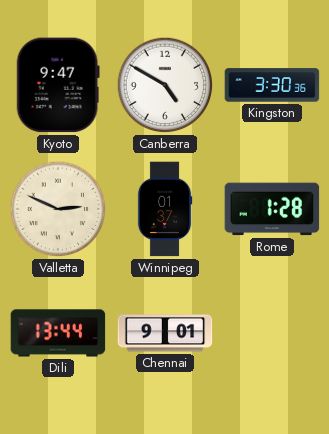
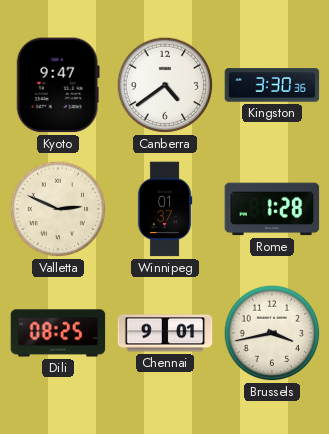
Canberra: 4:50 -> 4:39 (165, 85)
Dili: 13:44 -> 08:25 (58, 333)
Brussels: none -> 3:43 (272, 333)
